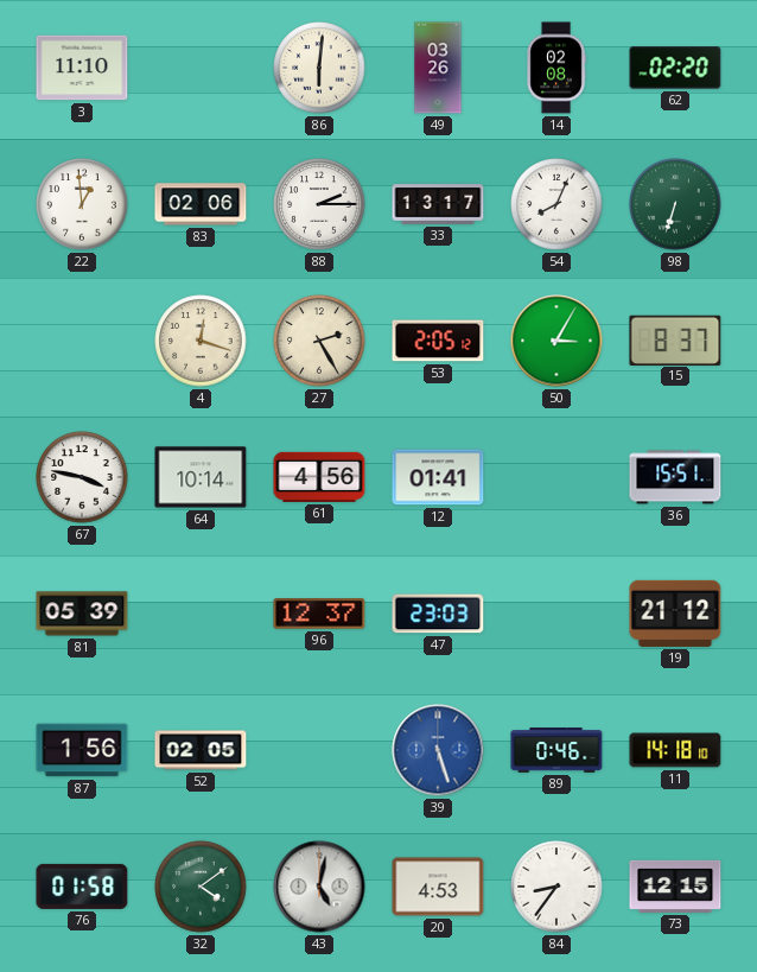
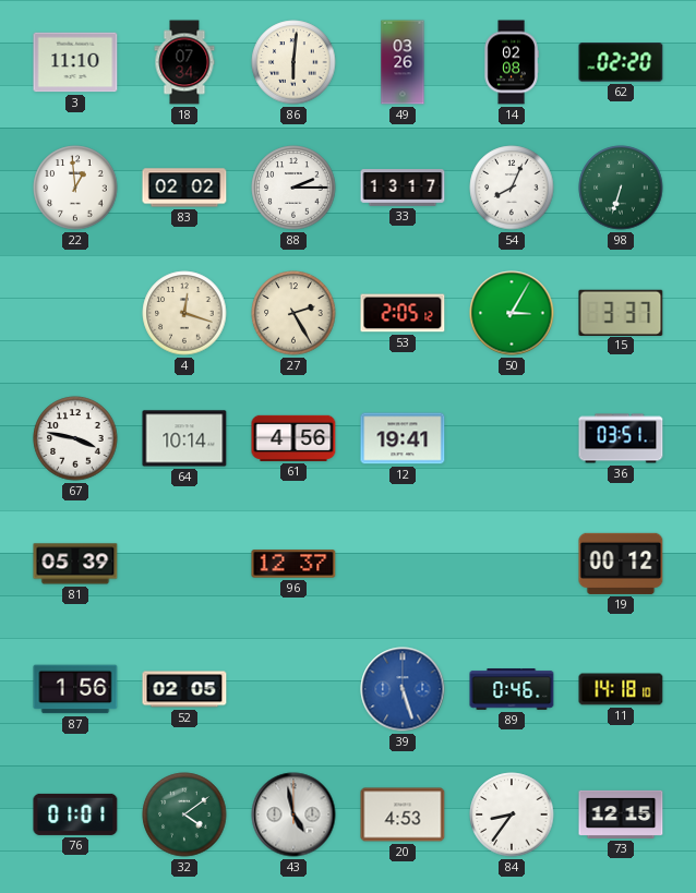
18: none -> 07:34 (184, 62)
83: 02:06 -> 02:02 (184, 188)
15: 8:37 -> 3:37 (621, 312)
12: 01:41 -> 19:41 (403, 438)
36: 15:51 -> 03:51 (621, 438)
47: 23:03 -> none (438, 614)
19: 21:12 -> 00:12 (621, 564)
76: 01:58 -> 01:01 (75, 814)
43: 5:02 -> 4:58 (293, 814)
